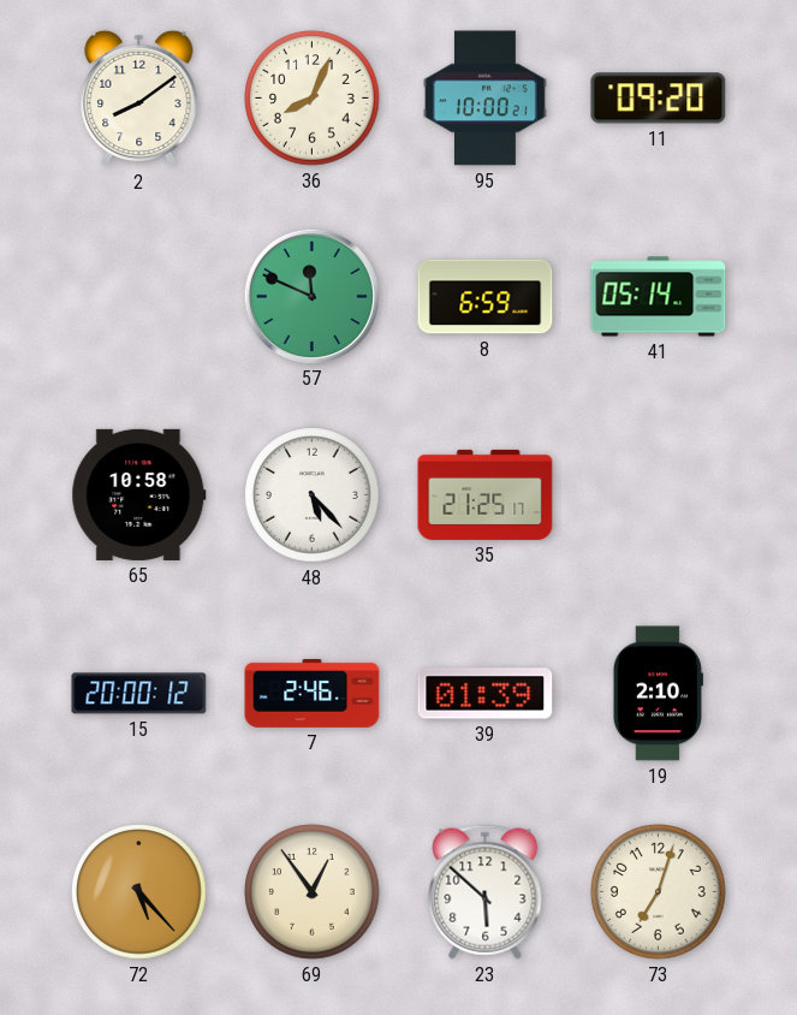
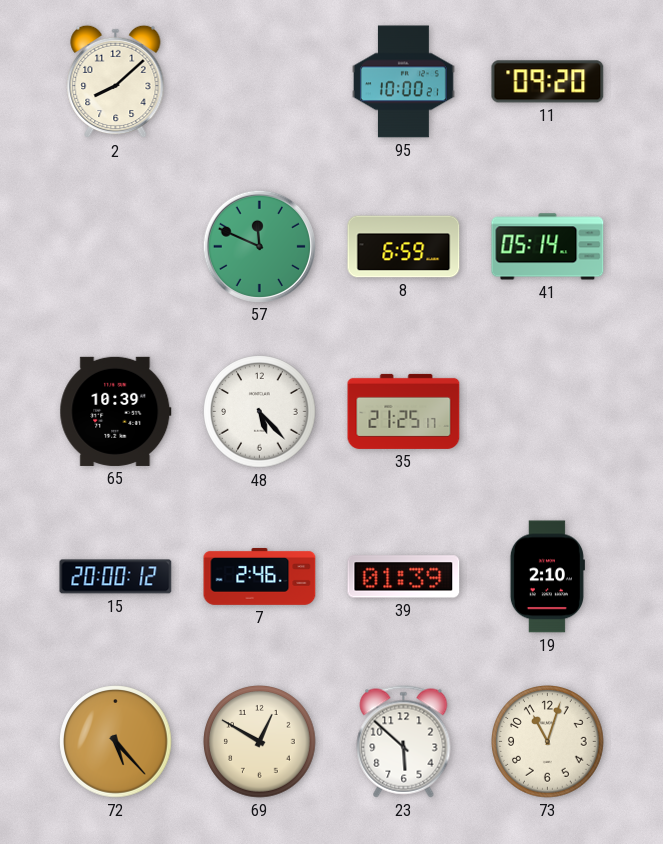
2: 8:09 -> 8:08 (116, 82)
36: 8:04 -> none (313, 99)
65: 10:58 -> 10:39 (116, 411)
69: 12:54 -> 12:50 (260, 742)
73: 7:03 -> 11:03 (548, 742)
